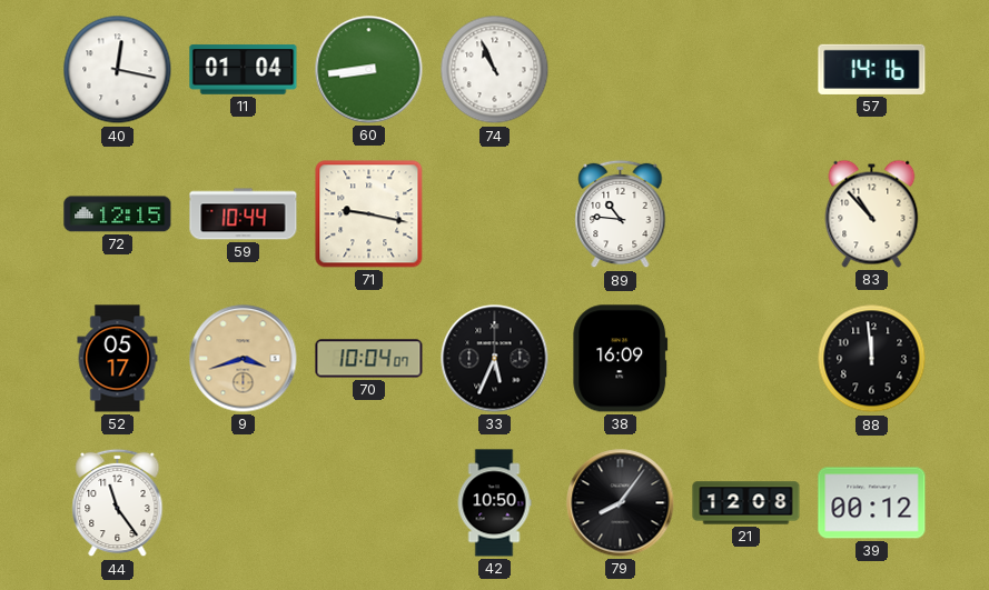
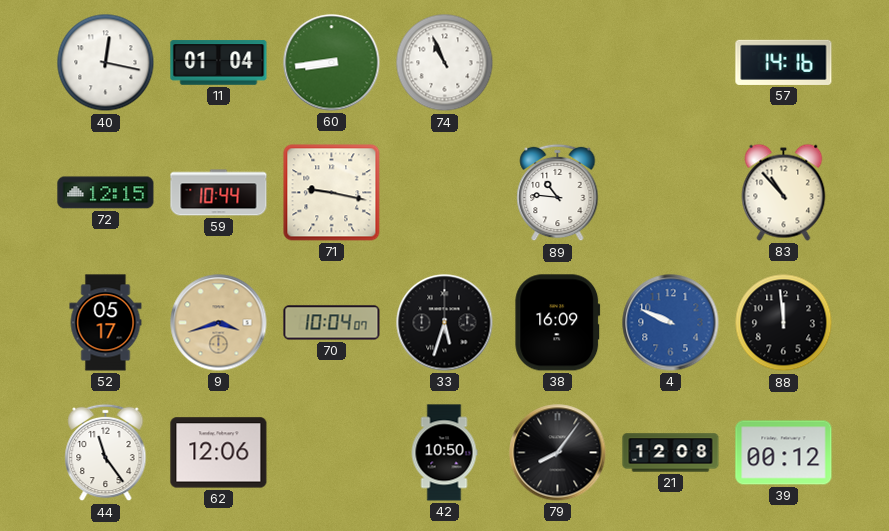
33: 5:34 -> 5:33 (445, 323)
4: none -> 9:49 (671, 323)
62: none -> 12:06 (219, 453)
